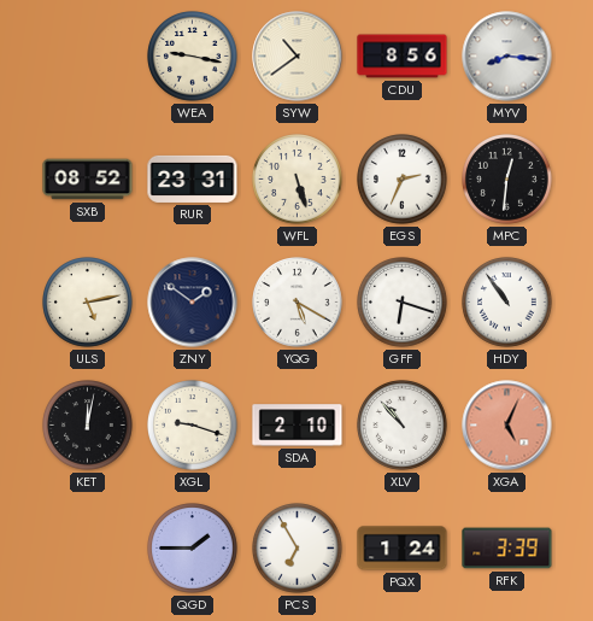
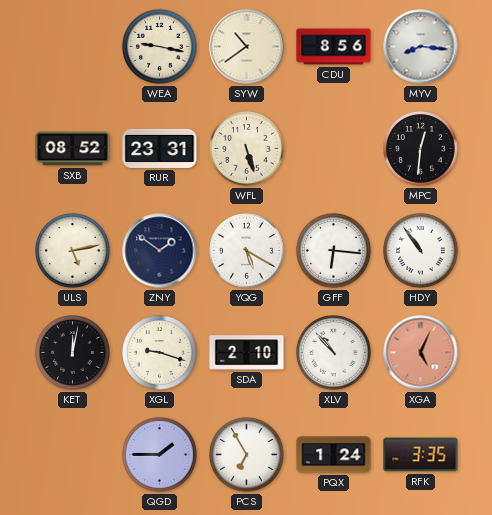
EGS: 2:34 -> none (403, 180)
GFF: 6:18 -> 6:16 (334, 251)
RFK: 3:39 -> 3:35 (421, 455)
